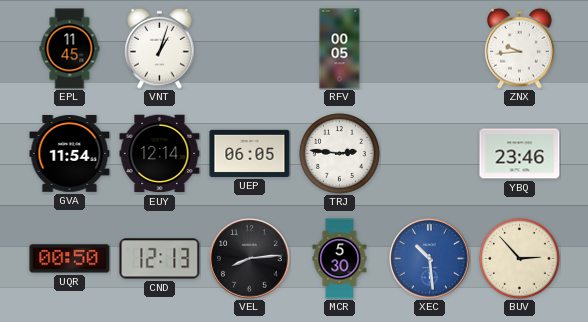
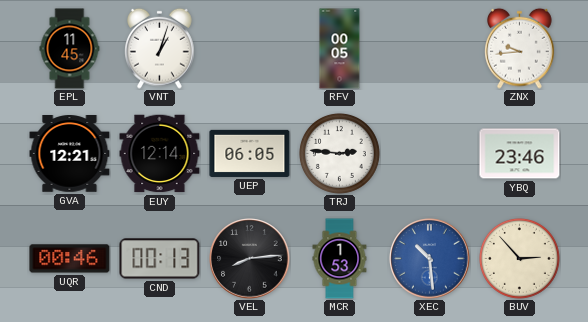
GVA: 11:54 -> 12:21 (70, 154)
UQR: 00:50 -> 00:46 (70, 259)
CND: 12:13 -> 00:13 (160, 259)
MCR: 5:30 -> 1:53 (340, 259)
